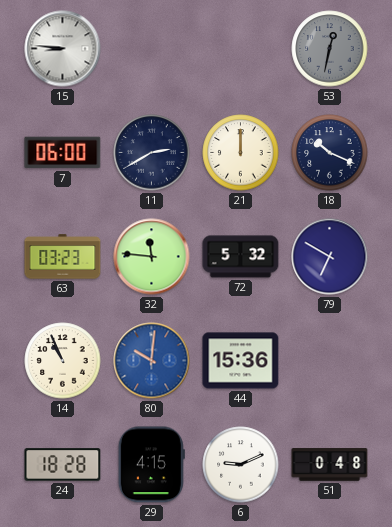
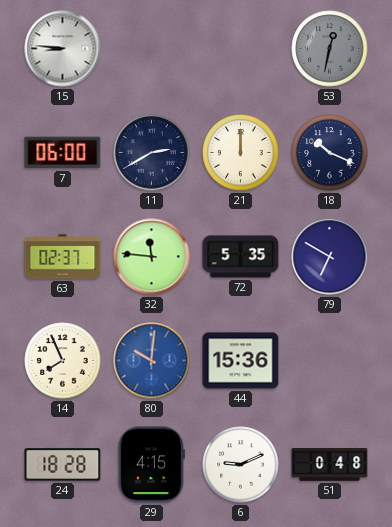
63: 03:23 -> 02:37 (63, 257)
72: 5:32 -> 5:35 (241, 257)
14: 10:56 -> 7:56 (63, 361)
